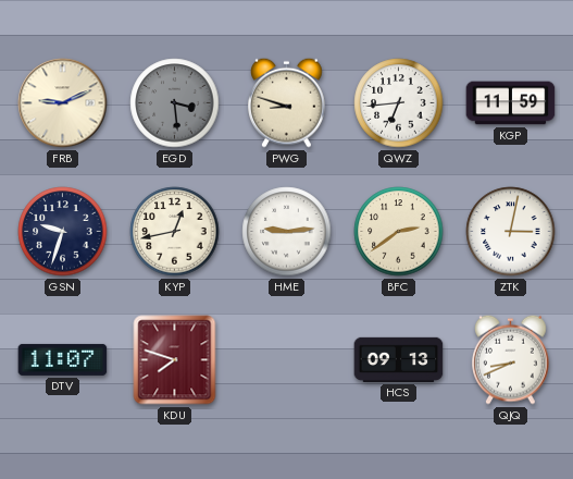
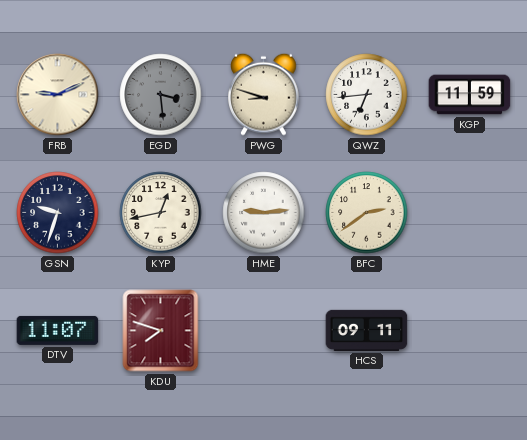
ZTK: 3:02 -> none (511, 232)
HCS: 09:13 -> 09:11 (367, 330)
QJQ: 8:41 -> none (511, 359)
